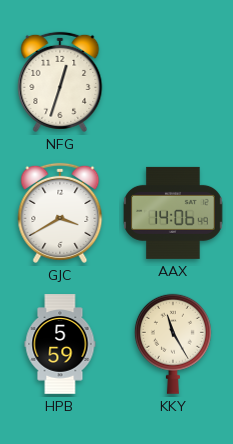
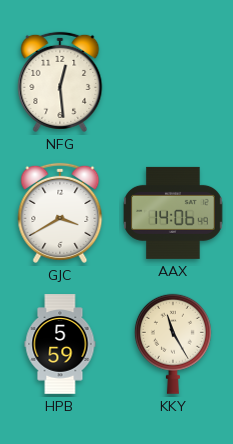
NFG: 12:33 -> 12:29 (60, 82)
